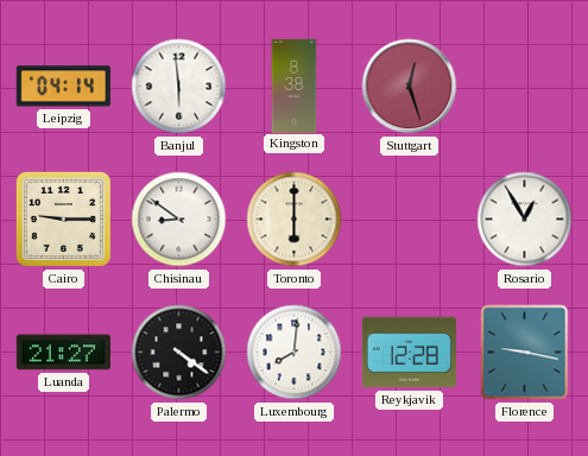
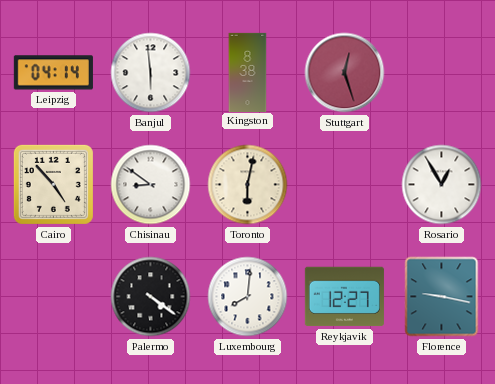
Cairo: 9:15 -> 4:53 (53, 184)
Toronto: 6:00 -> 6:02 (248, 185)
Luanda: 21:27 -> none (63, 353)
Reykjavik: 12:28 -> 12:27 (344, 297)
